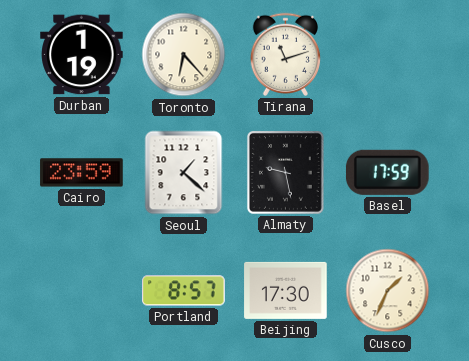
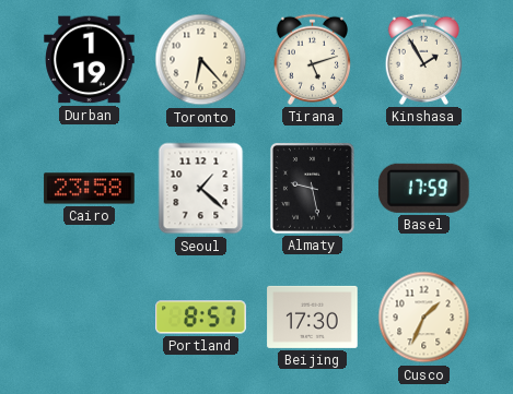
Tirana: 11:12 -> 5:12 (312, 59)
Kinshasa: none -> 1:55 (423, 59)
Cairo: 23:59 -> 23:58 (90, 189)
